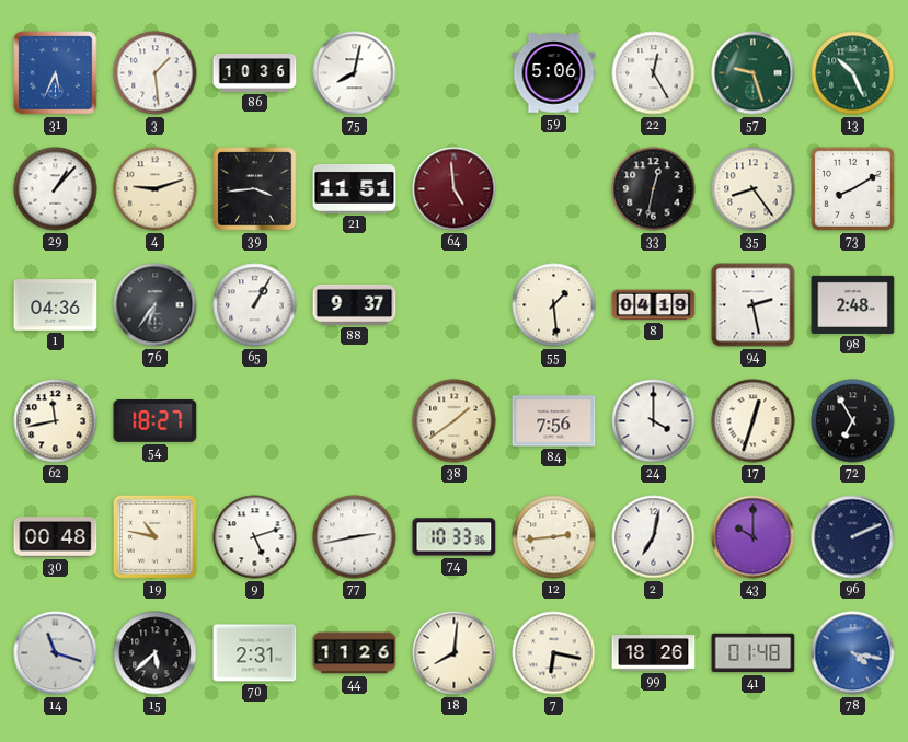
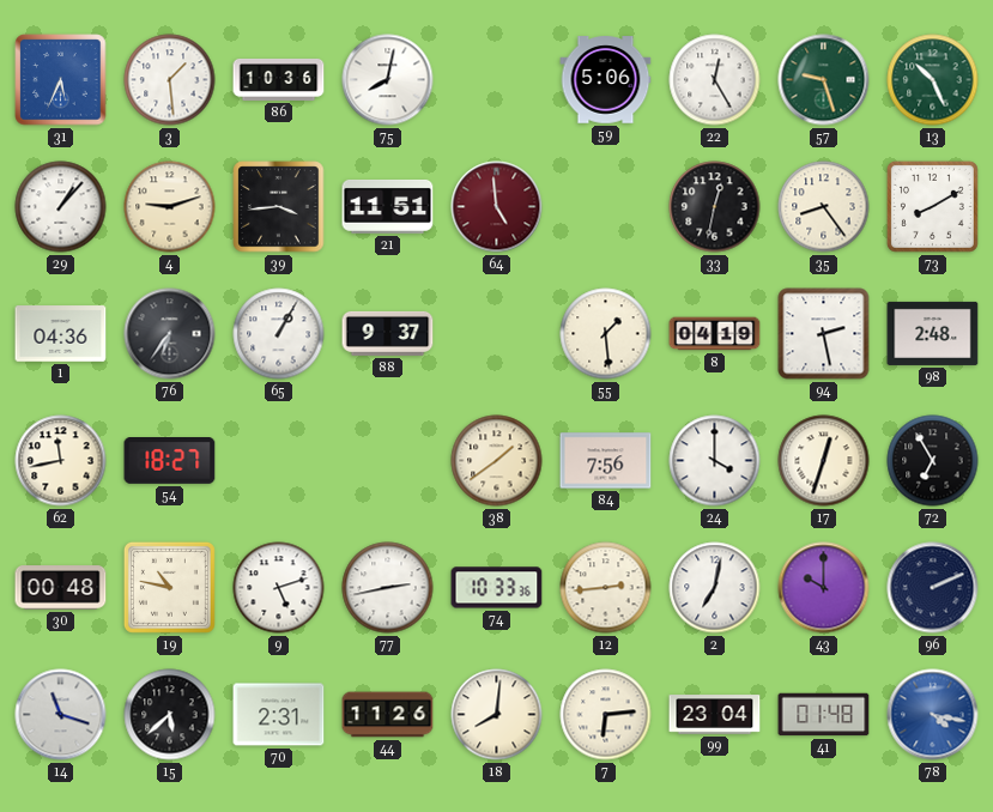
7: 6:17 -> 6:14 (606, 715)
99: 18:26 -> 23:04 (715, 715)
